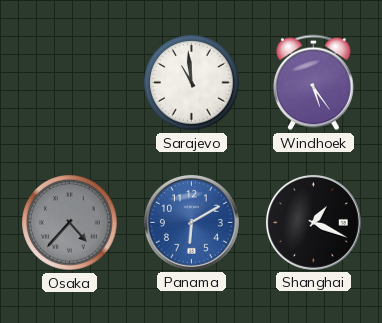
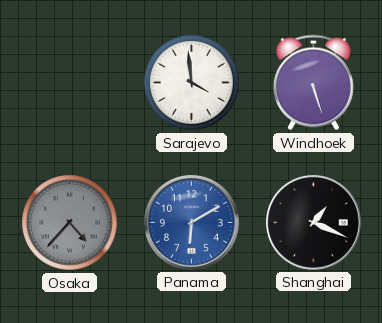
Sarajevo: 10:59 -> 3:59 (192, 83)
Windhoek: 5:24 -> 5:27 (313, 83)
